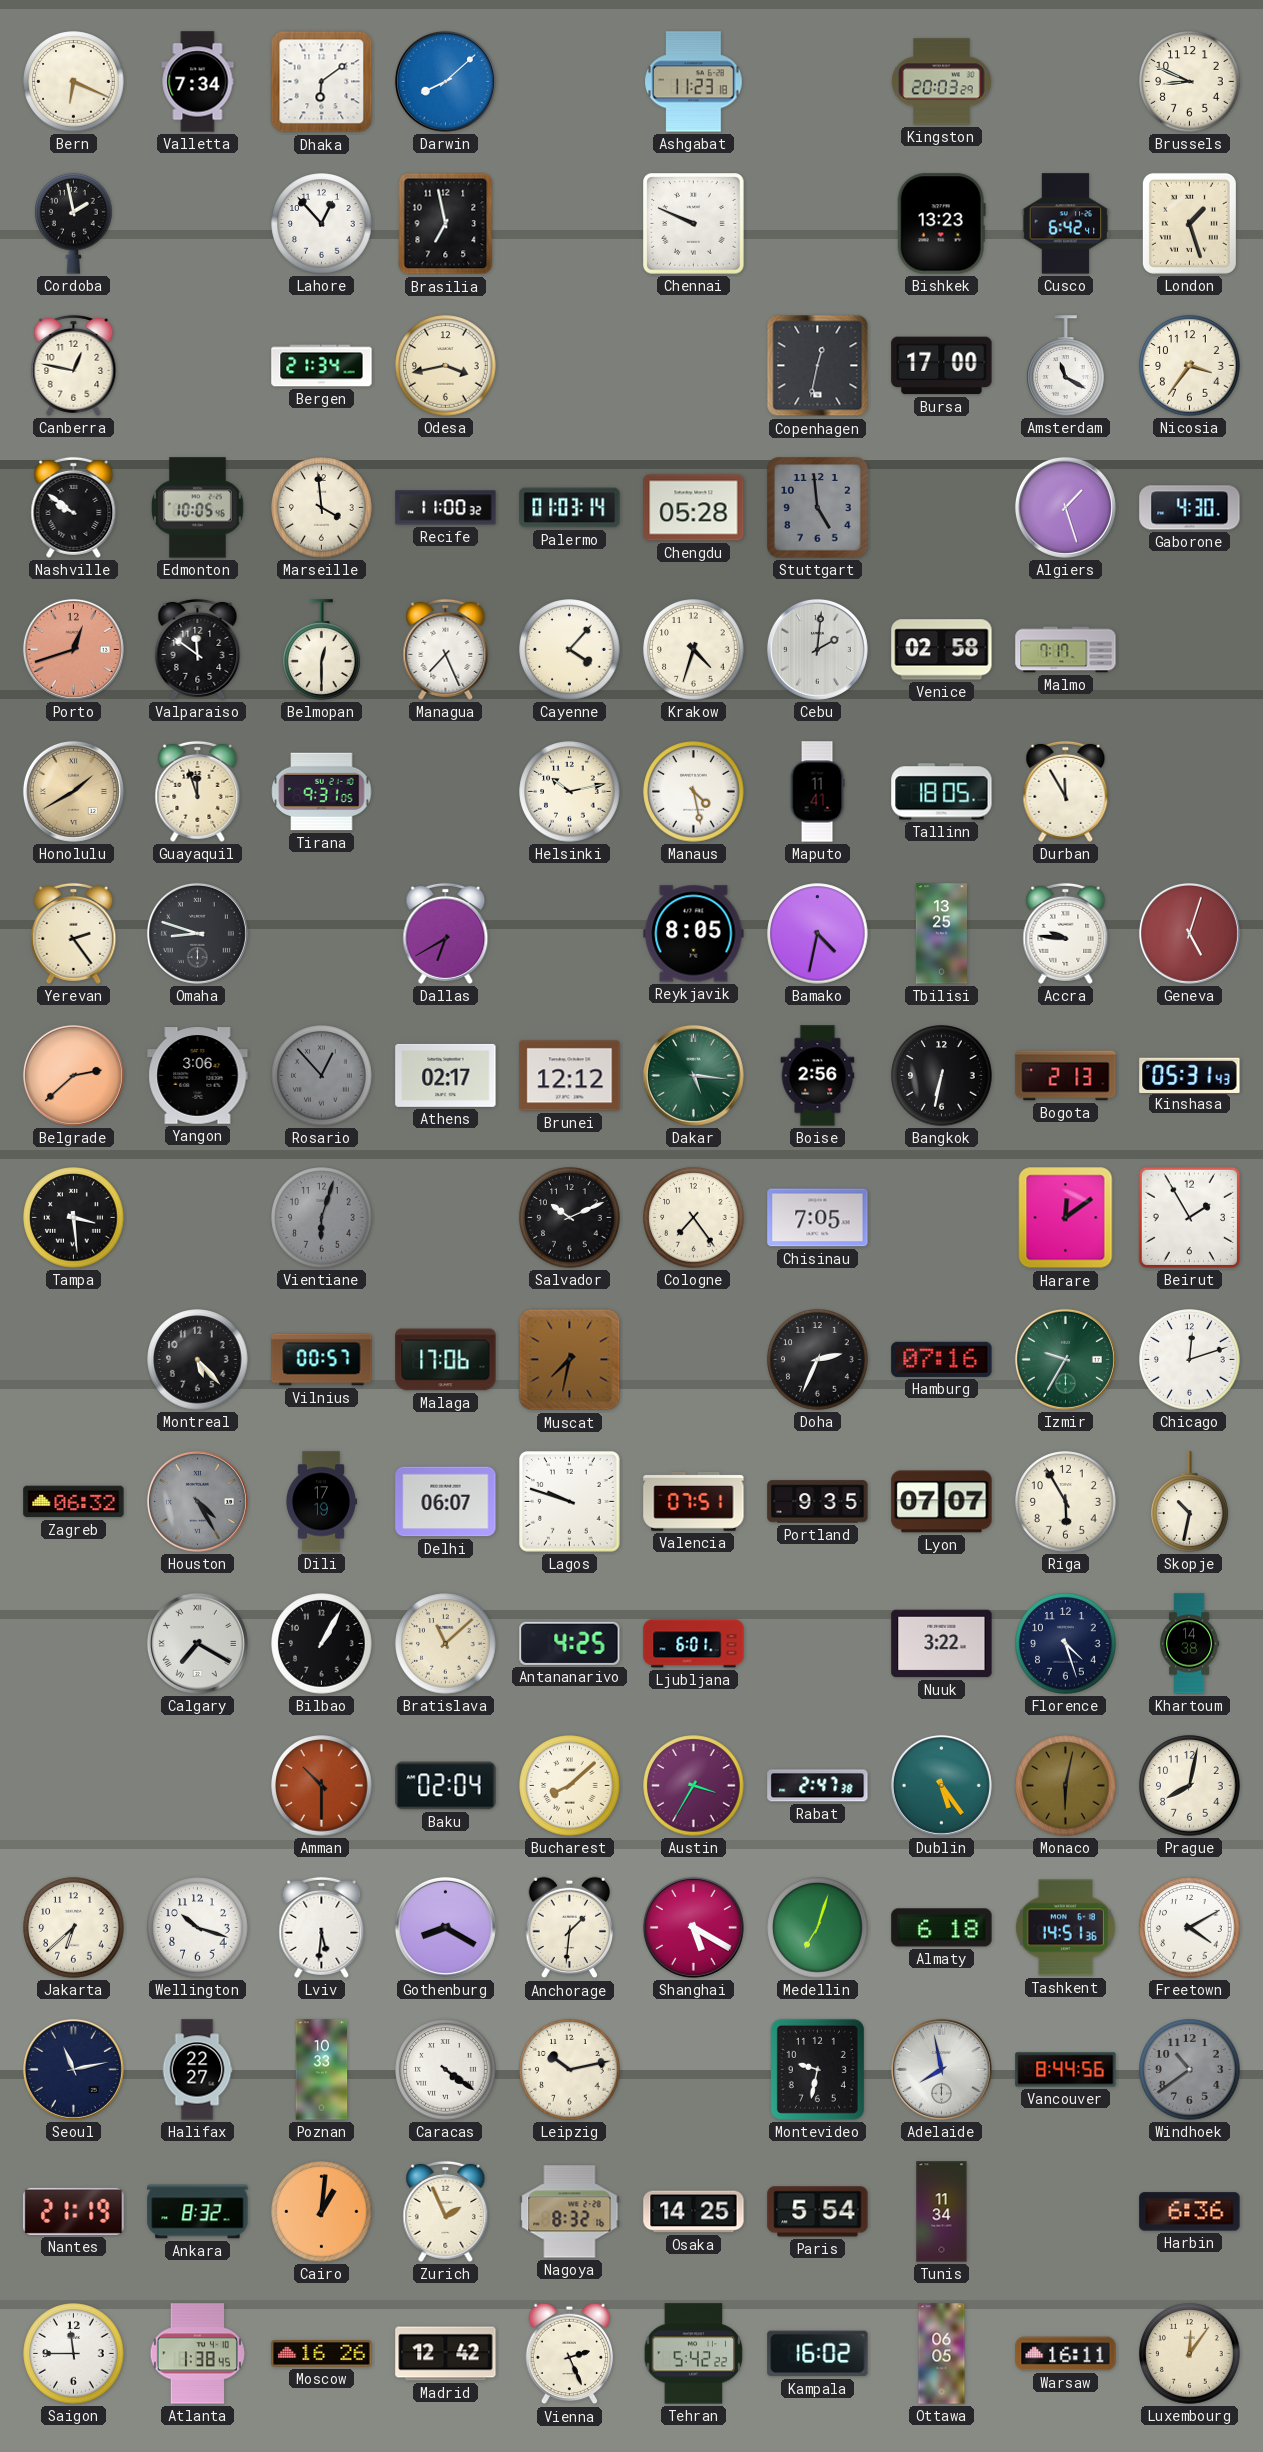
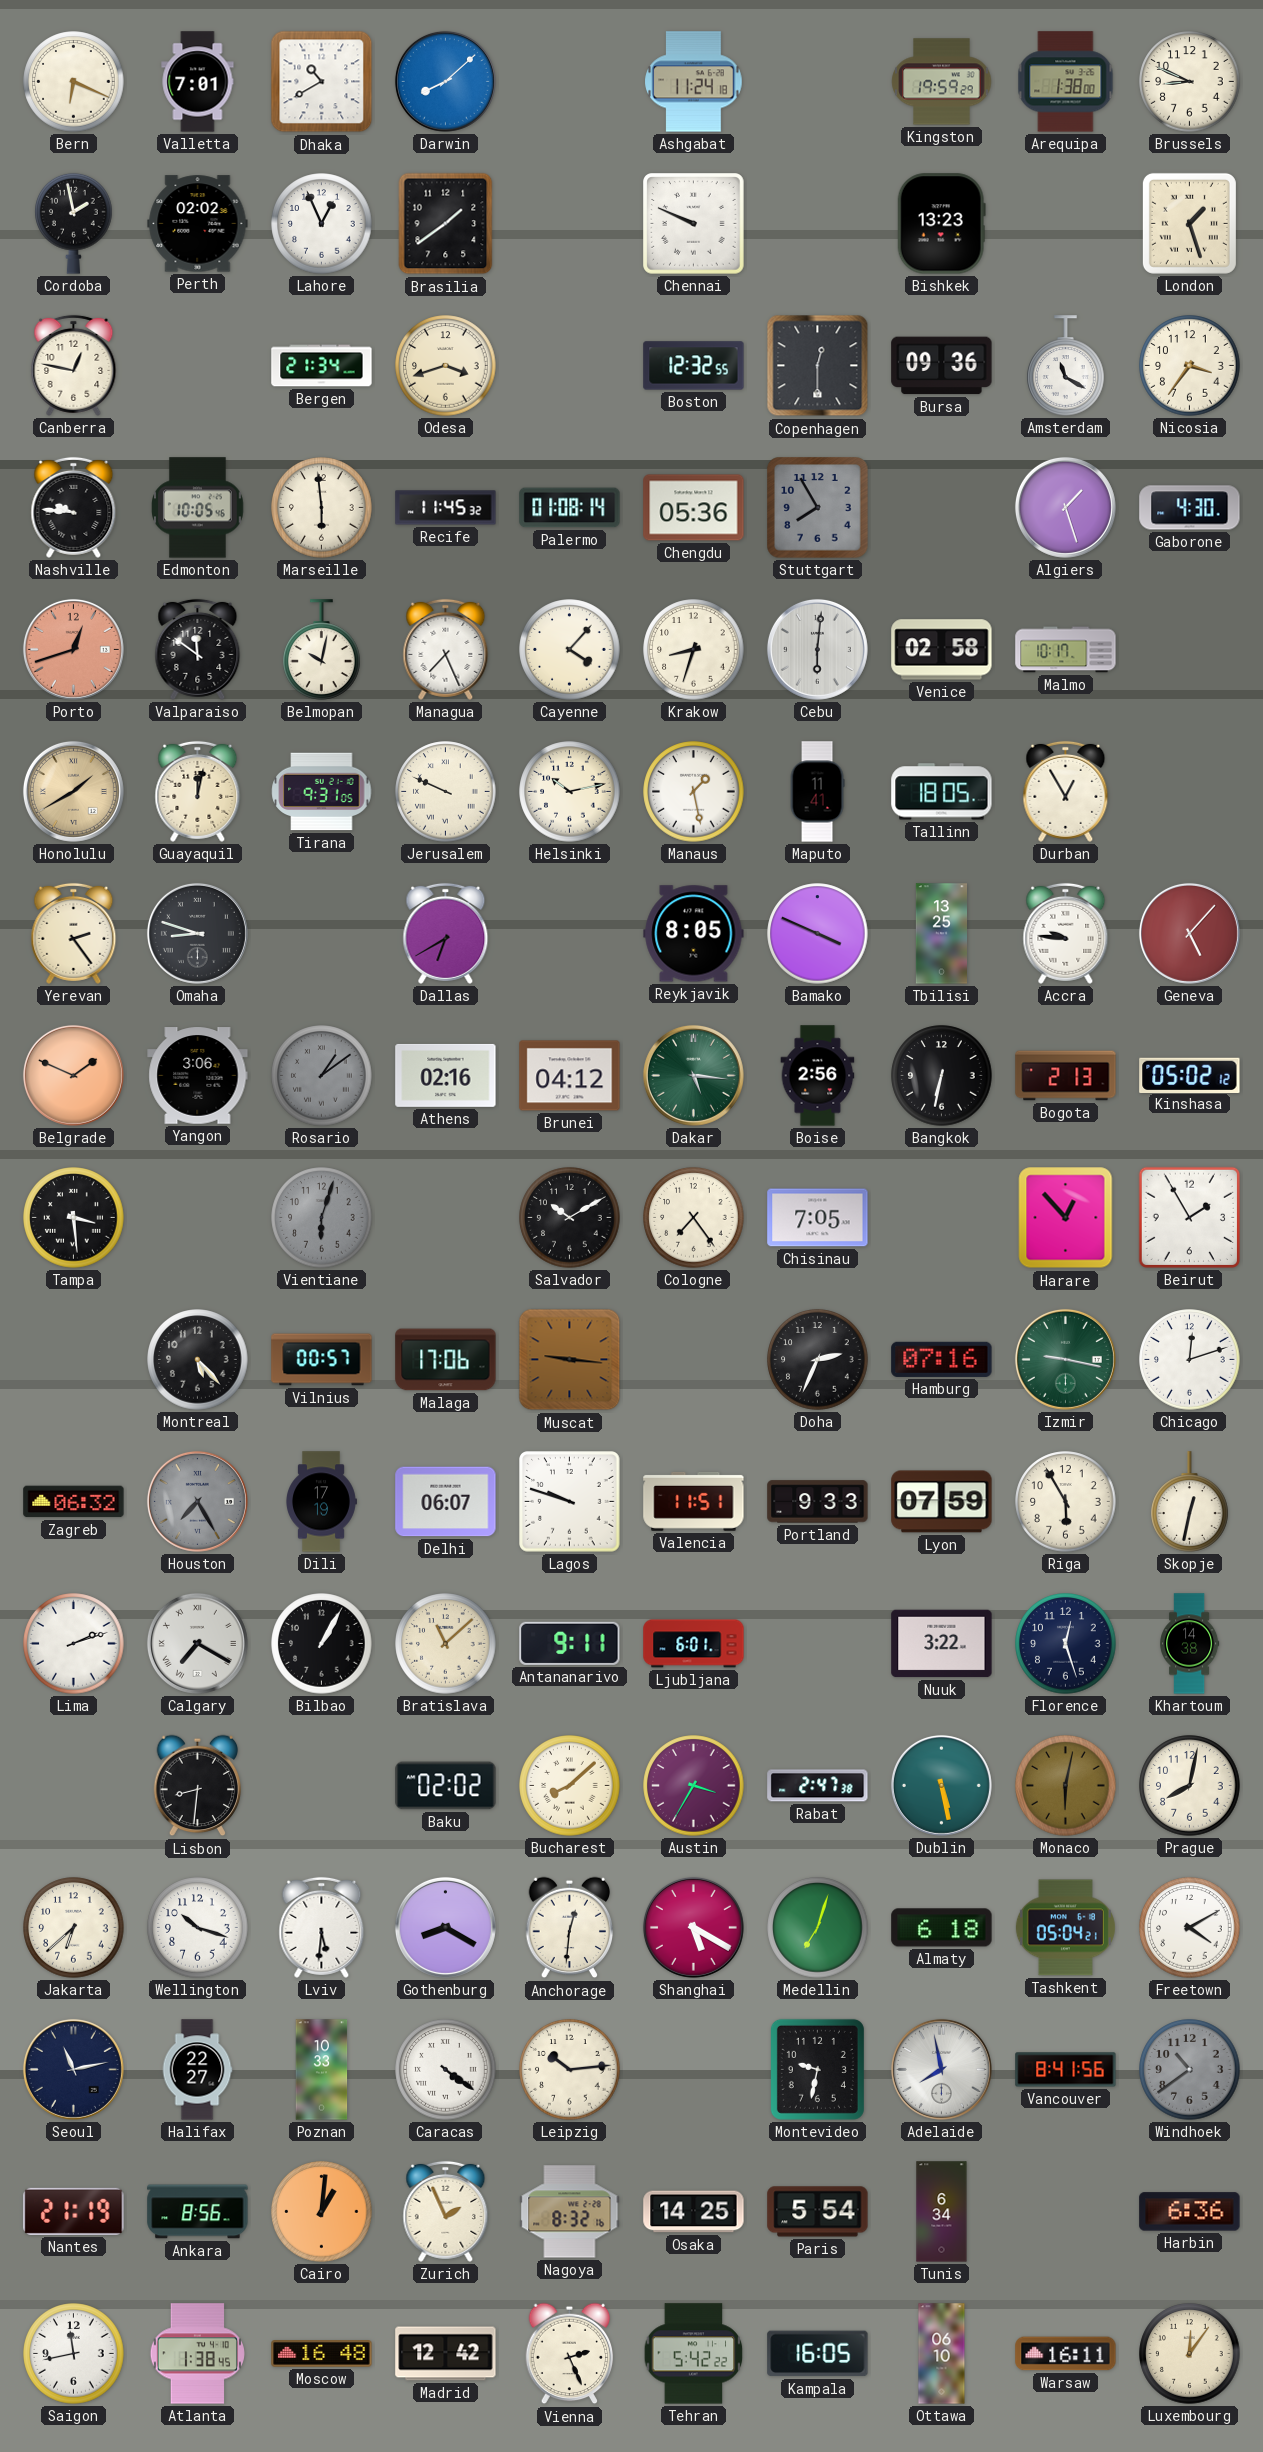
Valletta: 7:34 -> 7:01 (198, 82)
Dhaka: 6:09 -> 10:40 (322, 82)
Ashgabat: 11:23 -> 11:24 (694, 82)
Kingston: 20:03 -> 19:59 (942, 82)
Arequipa: none -> 1:38 (1066, 82)
Perth: none -> 02:02 (198, 224)
Lahore: 12:53 -> 12:56 (322, 224)
Brasilia: 6:58 -> 1:39 (446, 224)
Cusco: 6:42 -> none (1066, 224)
Odesa: 3:43 -> 3:42 (446, 366)
Boston: none -> 12:32 (694, 366)
Copenhagen: 12:32 -> 12:30 (818, 366)
Bursa: 17:00 -> 09:36 (942, 366)
Nashville: 9:51 -> 9:46 (74, 507)
Marseille: 3:59 -> 5:59 (322, 508)
Recife: 11:00 -> 11:45 (446, 508)
Palermo: 01:03 -> 01:08 (570, 508)
Chengdu: 05:28 -> 05:36 (694, 508)
Stuttgart: 4:59 -> 7:55 (818, 508)
Belmopan: 12:30 -> 10:02 (322, 650)
Krakow: 4:33 -> 8:33 (694, 650)
Cebu: 2:01 -> 6:01 (817, 649)
Malmo: 7:17 -> 10:17 (1066, 650)
Guayaquil: 11:57 -> 12:02 (198, 791)
Jerusalem: none -> 9:49 (446, 792)
Manaus: 4:28 -> 1:28 (694, 792)
Durban: 11:55 -> 12:55 (1066, 791)
Bamako: 4:32 -> 3:49 (818, 934)
Geneva: 5:03 -> 5:07 (1189, 933)
Belgrade: 2:38 -> 1:49 (73, 1075)
Rosario: 12:53 -> 1:09 (322, 1076)
Athens: 02:17 -> 02:16 (446, 1075)
Brunei: 12:12 -> 04:12 (570, 1076)
Kinshasa: 05:31 -> 05:02 (1190, 1075)
Salvador: 10:11 -> 10:10 (570, 1218)
Harare: 12:09 -> 12:53 (1066, 1218)
Muscat: 7:32 -> 9:16 (570, 1360)
Izmir: 9:35 -> 9:17 (1065, 1359)
Houston: 4:25 -> 7:25 (197, 1501)
Valencia: 07:51 -> 11:51 (694, 1501)
Portland: 9:35 -> 9:33 (818, 1502)
Lyon: 07:07 -> 07:59 (942, 1502)
Skopje: 10:32 -> 12:32 (1190, 1502)
Lima: none -> 2:12 (74, 1644)
Antananarivo: 4:25 -> 9:11 (570, 1643)
Florence: 4:27 -> 12:27 (1066, 1644)
Lisbon: none -> 8:31 (198, 1786)
Amman: 10:30 -> none (322, 1786)
Baku: 02:04 -> 02:02 (446, 1786)
Dublin: 5:24 -> 5:28 (941, 1785)
Anchorage: 1:31 -> 12:31 (570, 1928)
Tashkent: 14:51 -> 05:04 (1065, 1928)
Leipzig: 10:13 -> 10:14 (570, 2070)
Vancouver: 8:44 -> 8:41 (1066, 2070)
Ankara: 8:32 -> 8:56 (198, 2212)
Tunis: 11:34 -> 6:34 (942, 2212)
Saigon: 11:45 -> 11:43 (74, 2354)
Moscow: 16:26 -> 16:48 (322, 2354)
Kampala: 16:02 -> 16:05 (818, 2354)
Ottawa: 06:05 -> 06:10 (942, 2354)
